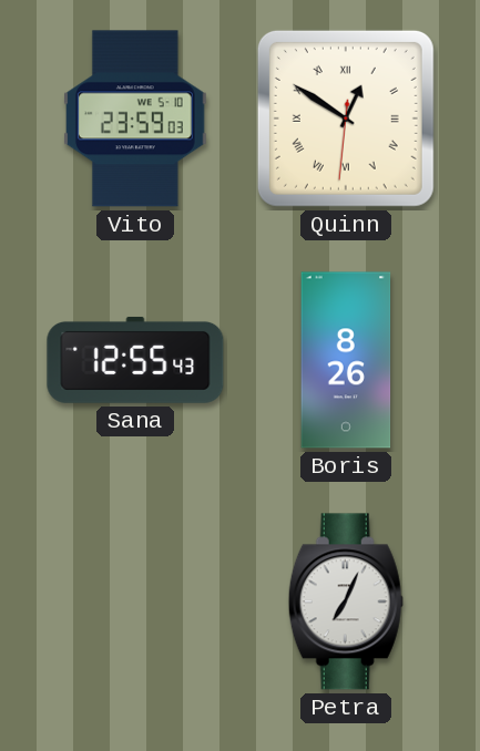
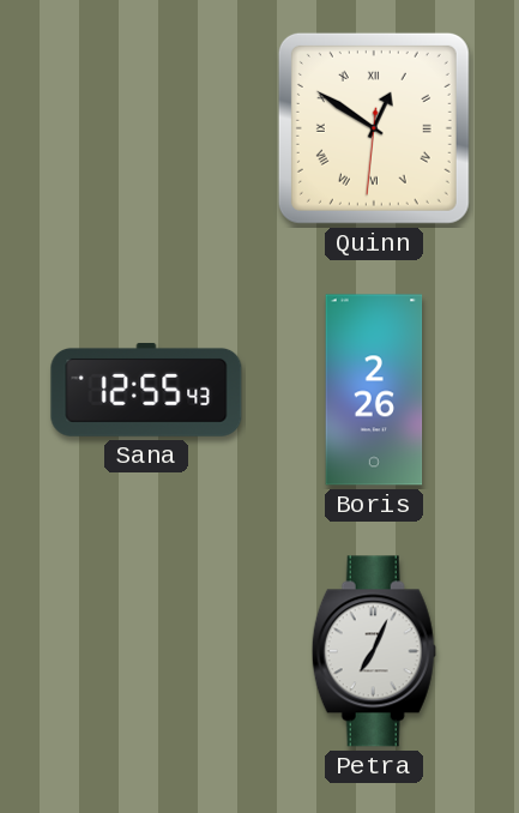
Vito: 23:59 -> none (135, 119)
Boris: 8:26 -> 2:26 (374, 390)
